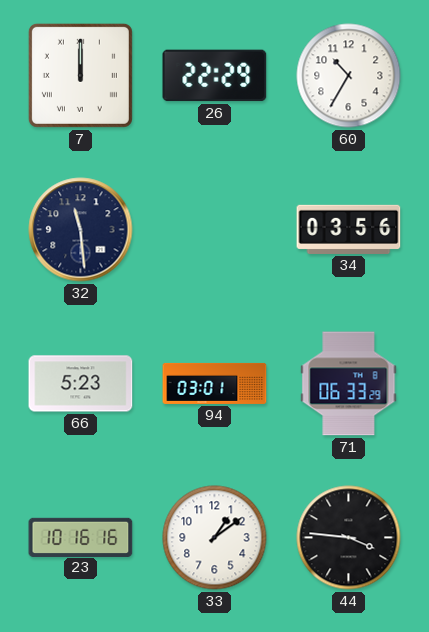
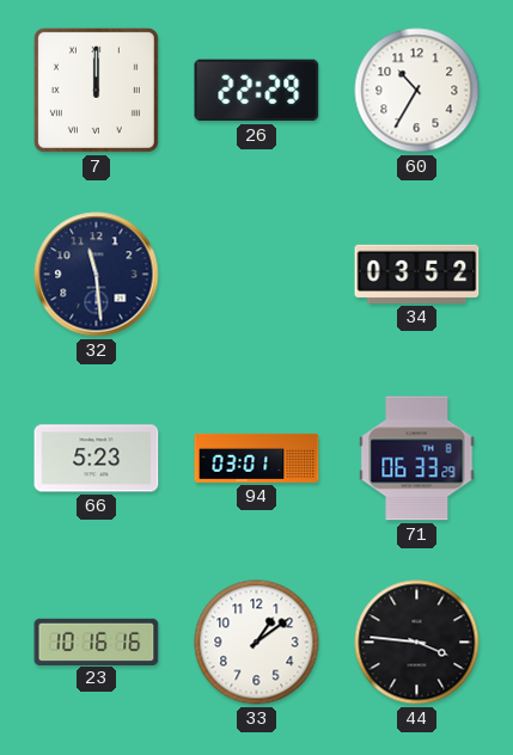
34: 03:56 -> 03:52 (417, 274)
